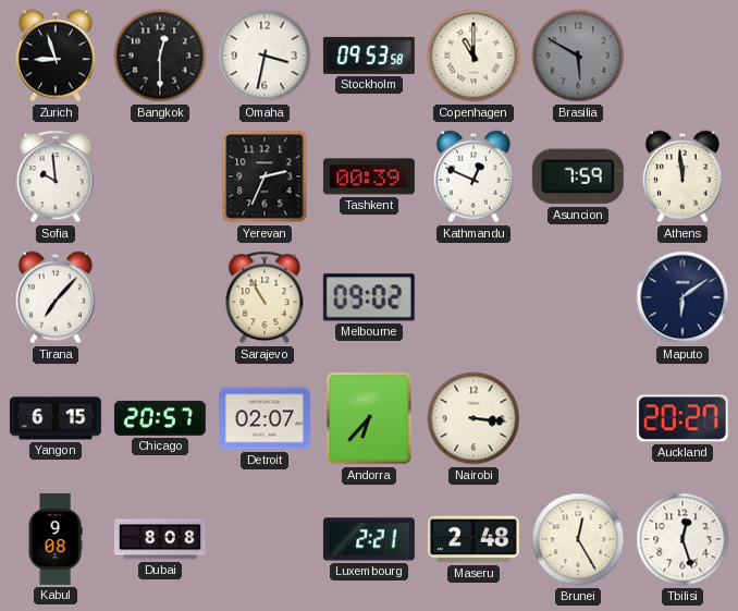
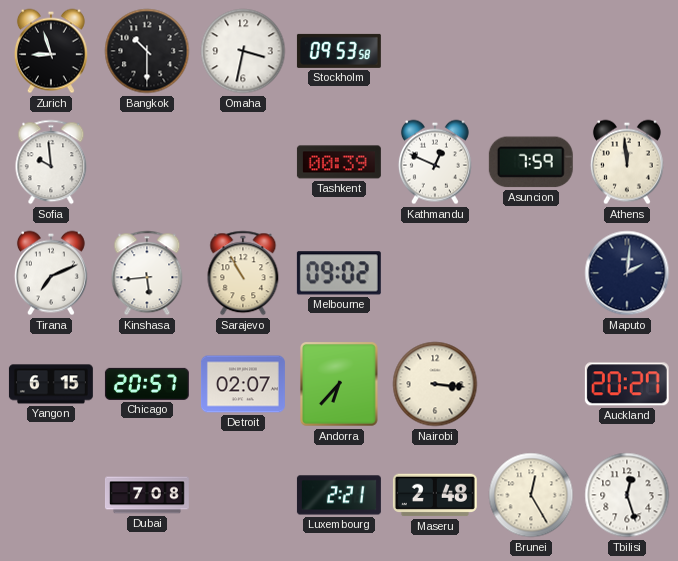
Bangkok: 12:30 -> 10:30 (147, 51)
Copenhagen: 11:00 -> none (473, 56)
Brasilia: 5:50 -> none (578, 56)
Yerevan: 2:34 -> none (265, 176)
Tirana: 7:07 -> 7:11 (51, 273)
Kinshasa: none -> 5:44 (147, 273)
Maputo: 6:09 -> 2:01 (627, 273)
Kabul: 9:08 -> none (56, 539)
Dubai: 8:08 -> 7:08 (147, 495)
